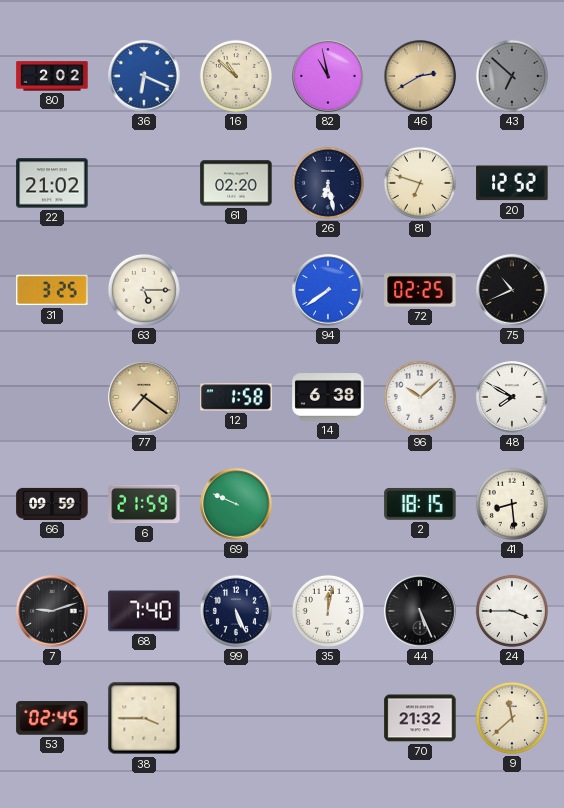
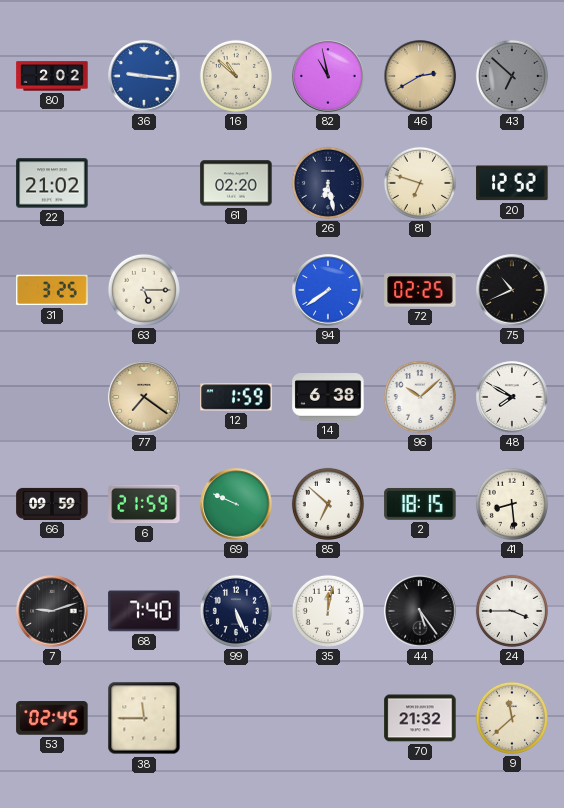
36: 6:19 -> 9:16 (144, 76)
12: 1:58 -> 1:59 (236, 397)
85: none -> 6:52 (328, 504)
44: 5:26 -> 5:24 (420, 611)
38: 3:45 -> 11:45 (144, 718)
